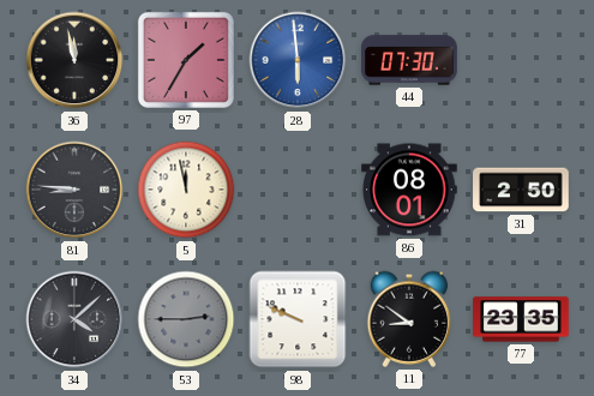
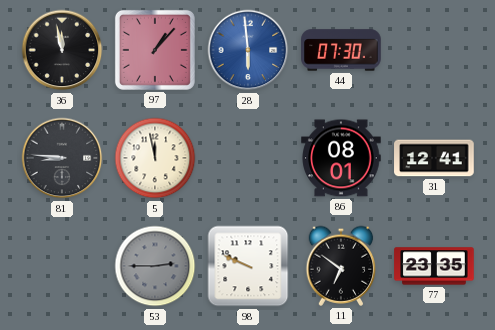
97: 1:35 -> 1:07 (155, 50)
31: 2:50 -> 12:41 (434, 158)
34: 4:08 -> none (74, 319)
11: 8:51 -> 6:51 (341, 266)
